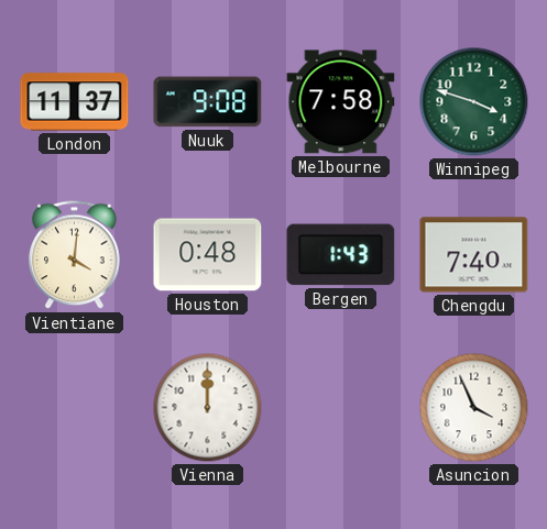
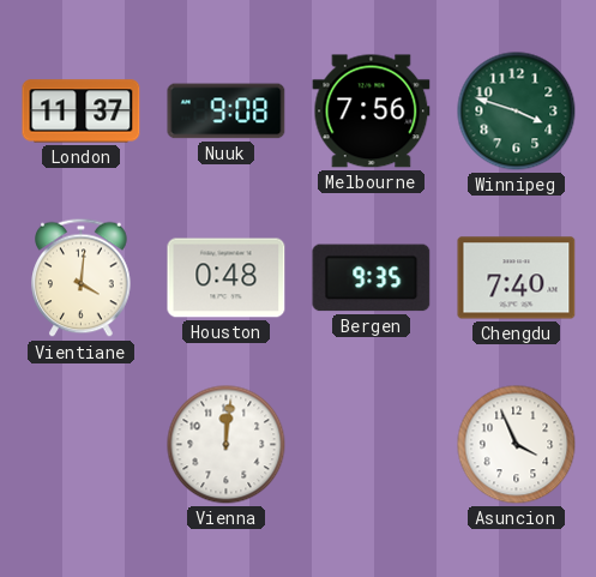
Melbourne: 7:58 -> 7:56 (372, 112)
Bergen: 1:43 -> 9:35 (372, 278)
Vienna: 12:00 -> 12:01 (227, 445)
